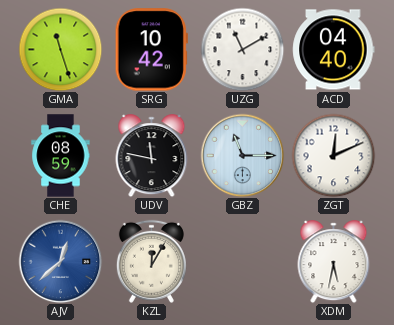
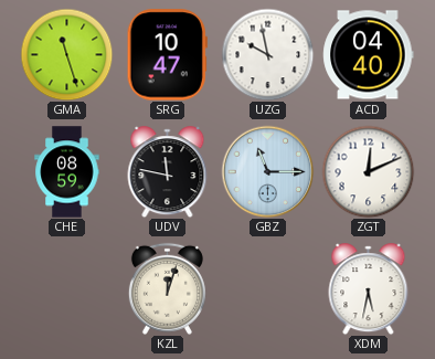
SRG: 10:42 -> 10:47 (167, 55)
UZG: 11:10 -> 9:58 (267, 54)
AJV: 12:38 -> none (60, 261)
KZL: 12:05 -> 12:03 (167, 288)
